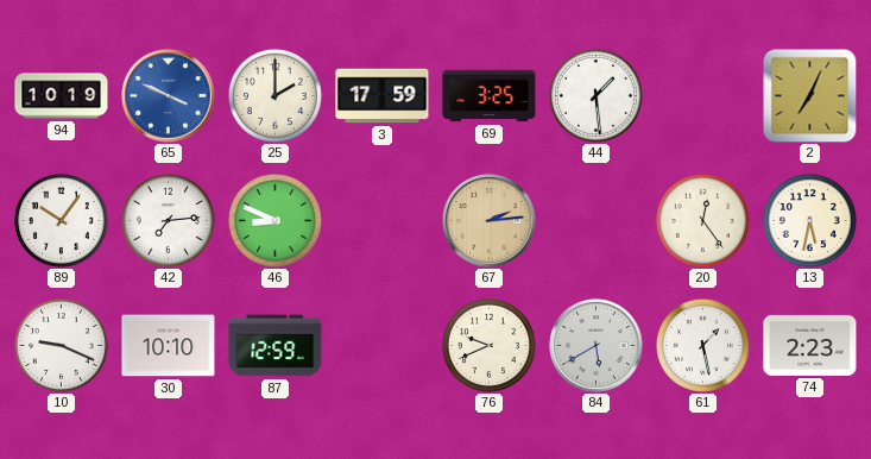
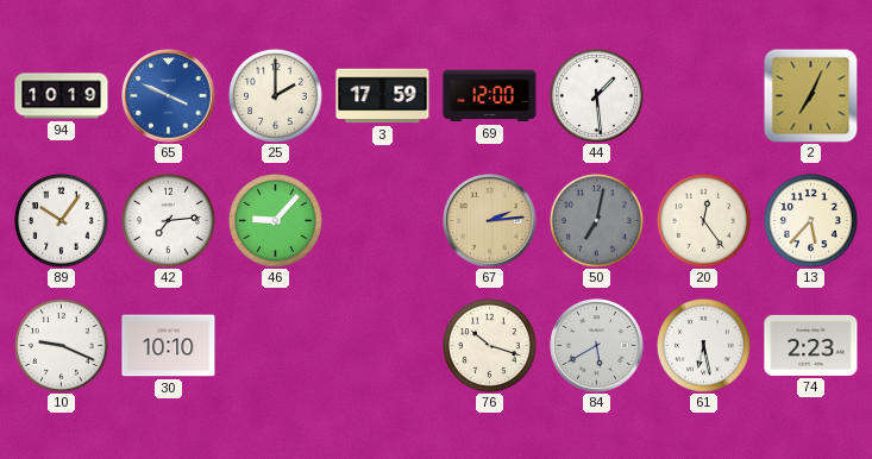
69: 3:25 -> 12:00 (490, 96)
46: 8:49 -> 9:07 (275, 220)
50: none -> 7:02 (596, 220)
13: 5:32 -> 5:37 (810, 220)
87: 12:59 -> none (276, 346)
76: 9:41 -> 10:18 (489, 345)
61: 1:28 -> 6:28 (703, 345)
